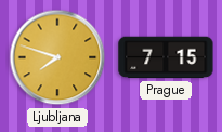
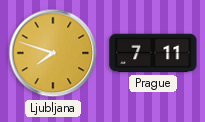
Prague: 7:15 -> 7:11 (153, 53)
